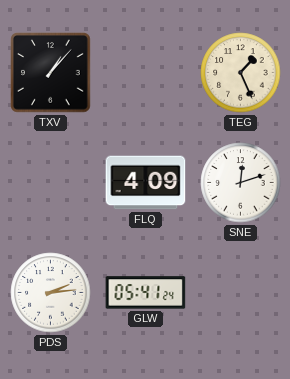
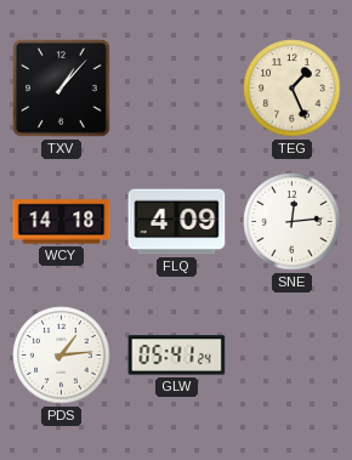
WCY: none -> 14:18 (62, 222)
SNE: 12:12 -> 12:14 (293, 222)
PDS: 2:14 -> 1:14 (62, 356)
